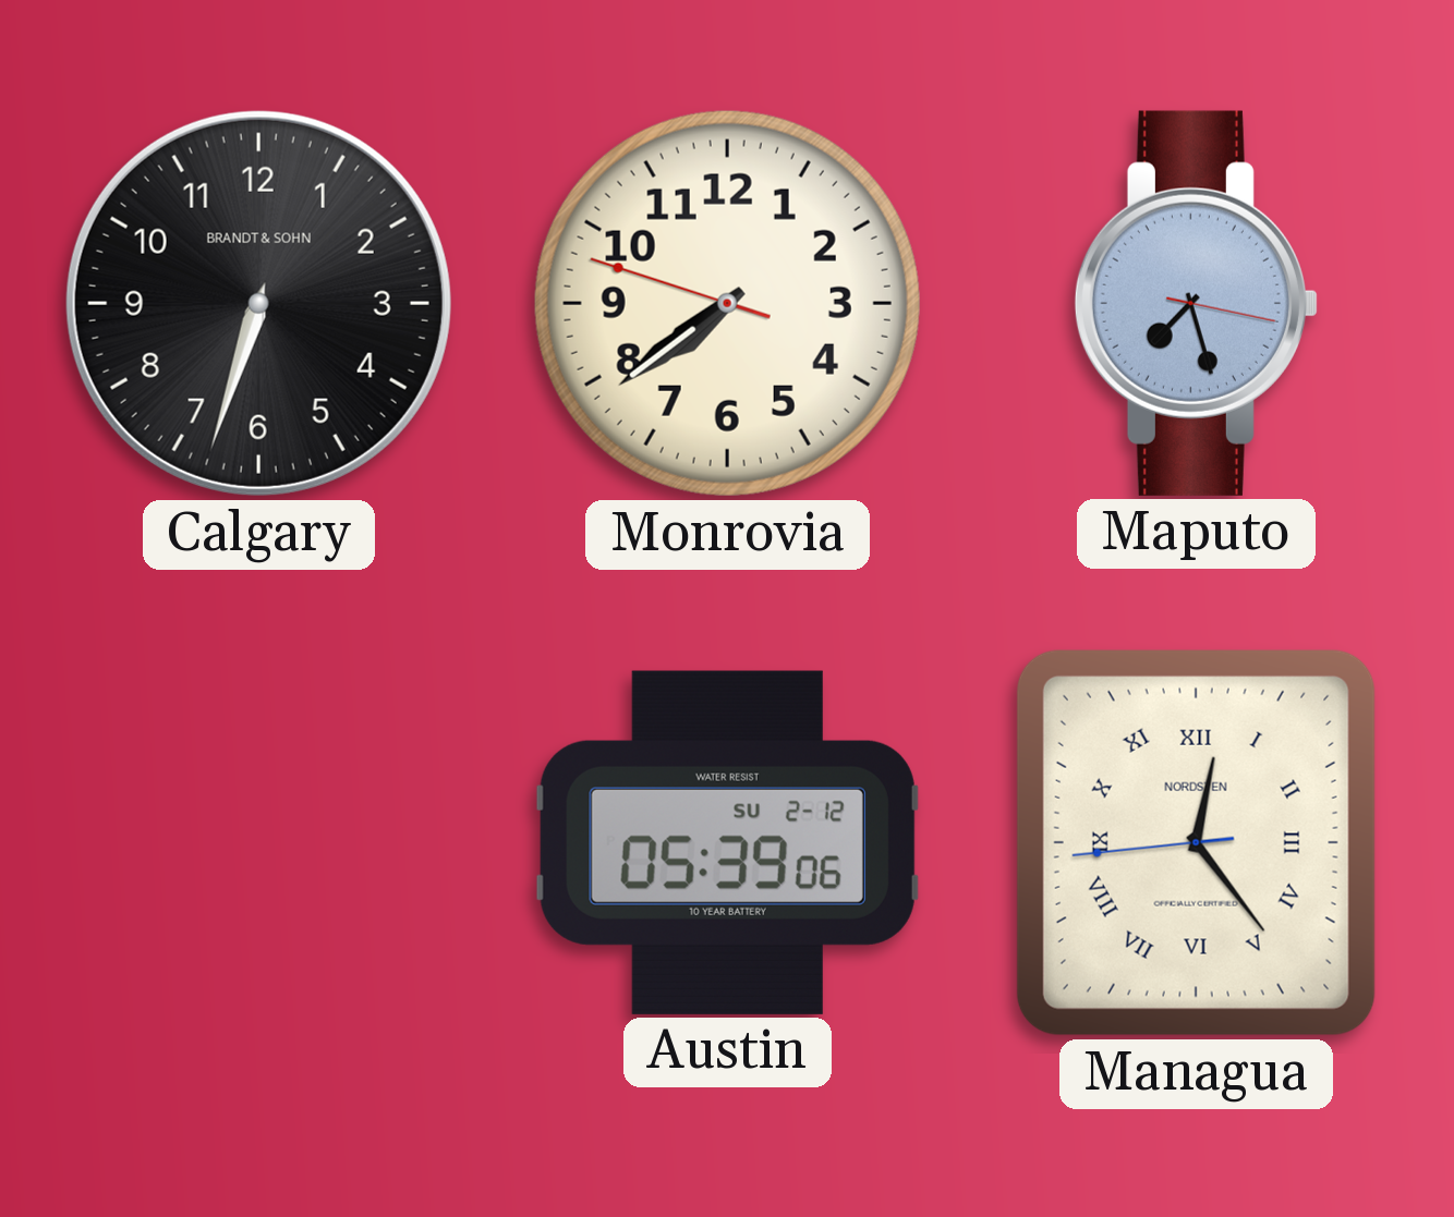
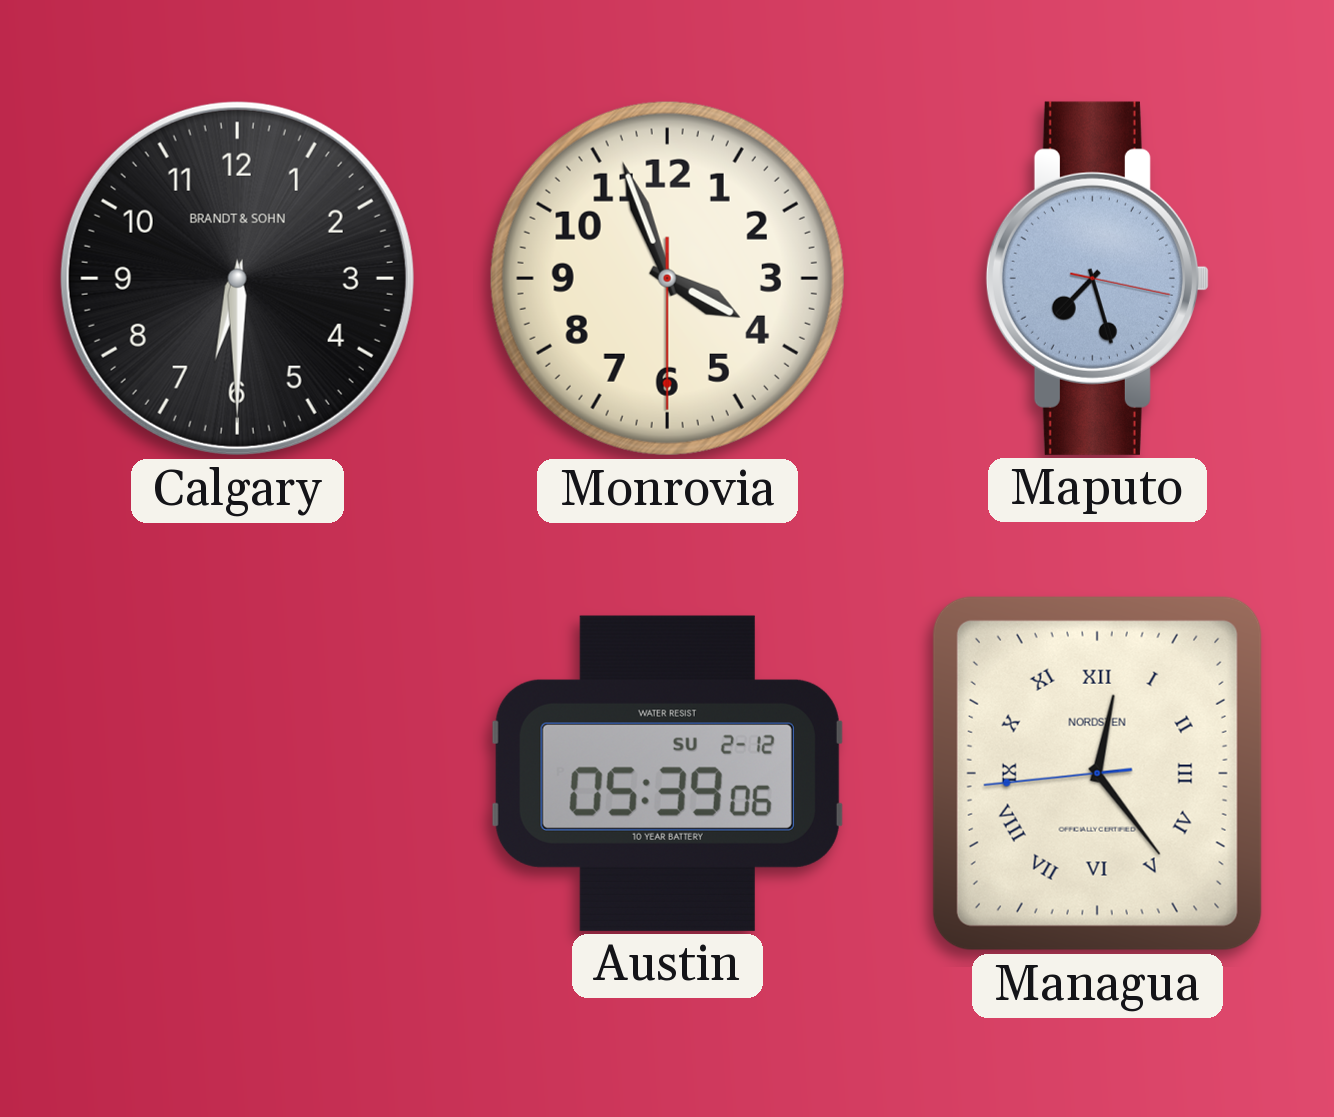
Calgary: 6:33 -> 6:30 (237, 278)
Monrovia: 7:38 -> 3:56 (667, 278)
